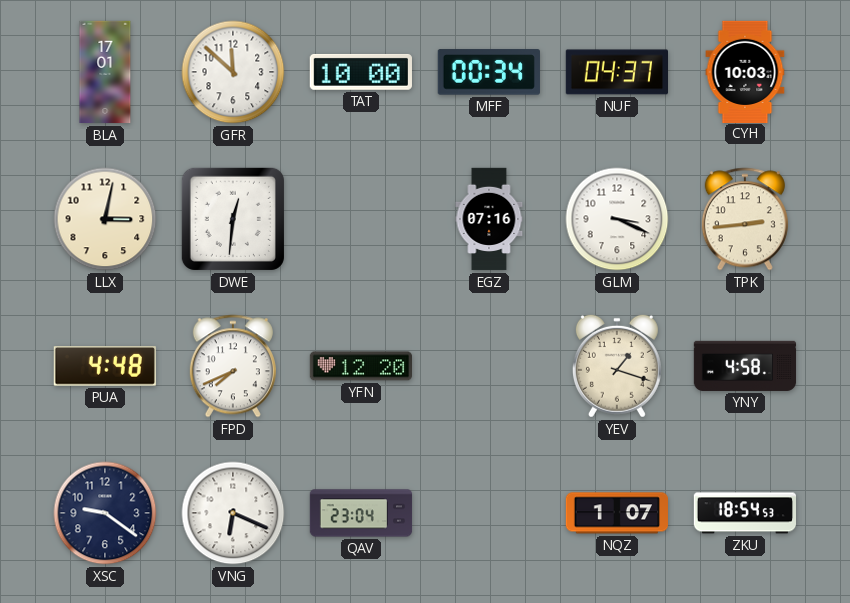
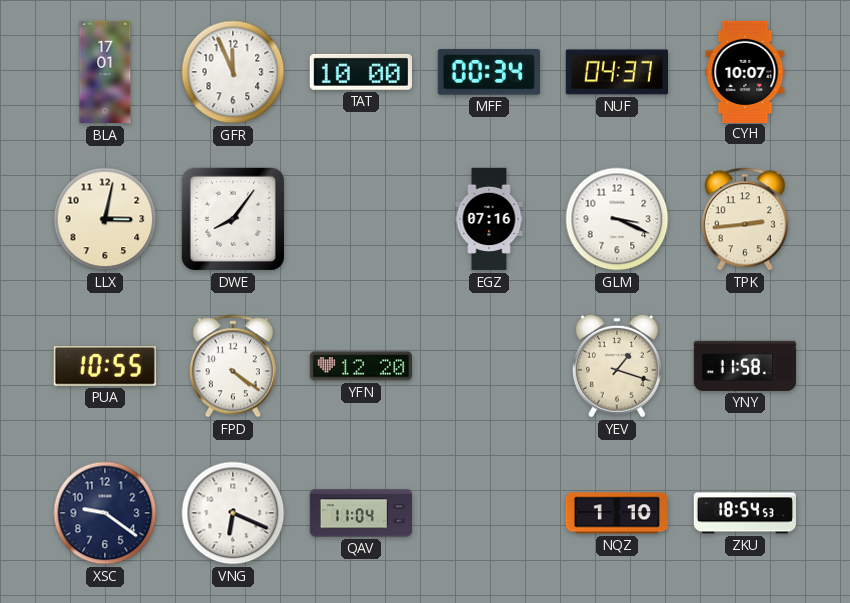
GFR: 11:52 -> 11:56 (233, 72)
CYH: 10:03 -> 10:07 (745, 71)
DWE: 12:31 -> 8:06 (233, 219)
PUA: 4:48 -> 10:55 (105, 366)
FPD: 7:41 -> 4:21 (233, 366)
YNY: 4:58 -> 11:58 (745, 366)
QAV: 23:04 -> 11:04 (361, 513)
NQZ: 1:07 -> 1:10 (616, 513)
